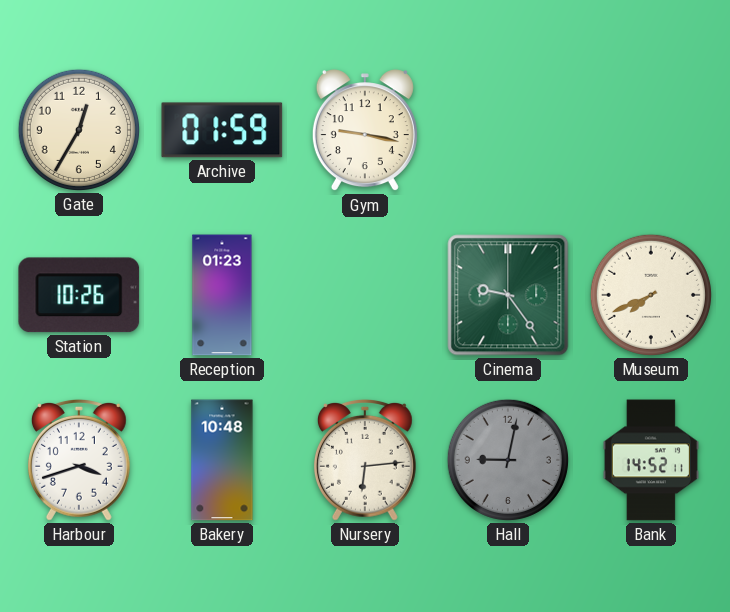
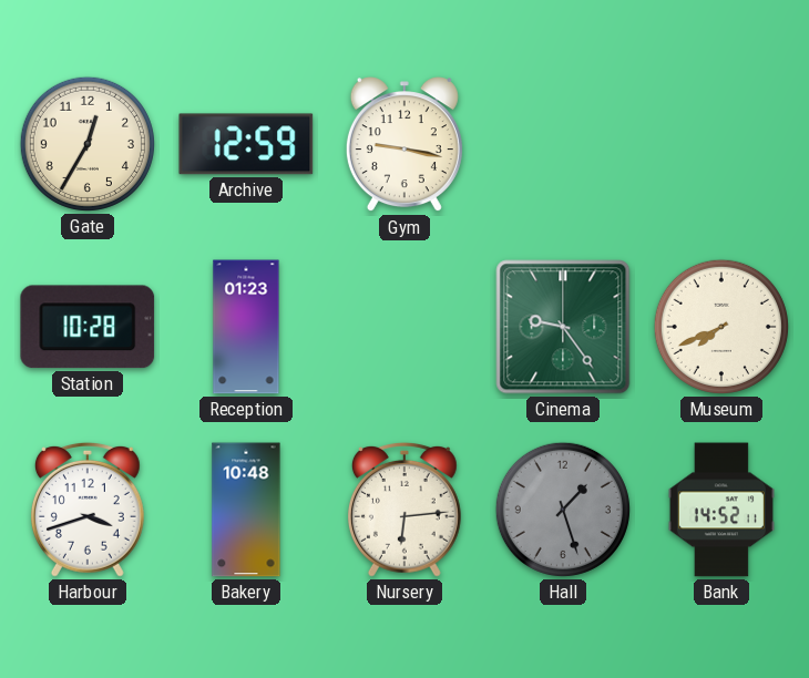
Archive: 01:59 -> 12:59 (246, 144)
Station: 10:26 -> 10:28 (88, 327)
Hall: 9:02 -> 1:27 (563, 510)
